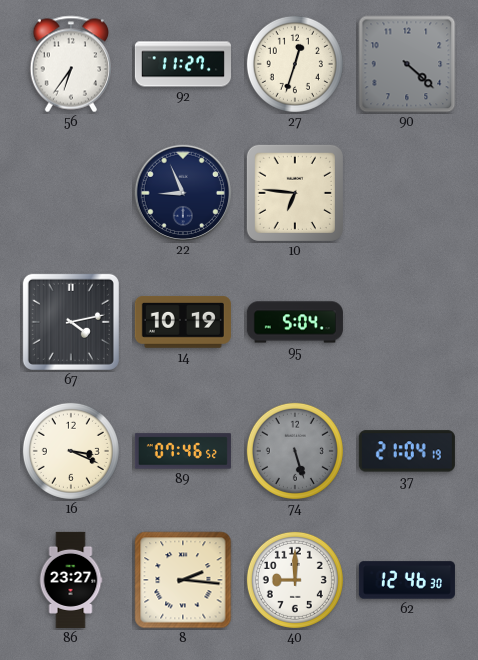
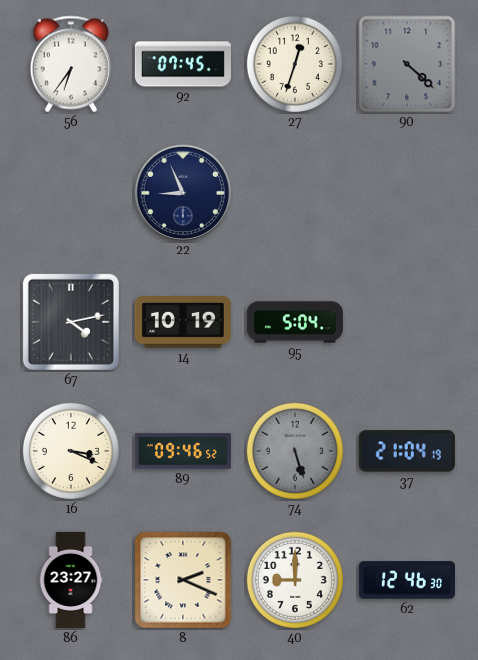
92: 11:27 -> 07:45 (183, 64)
10: 6:46 -> none (295, 193)
89: 07:46 -> 09:46 (183, 451)
8: 2:16 -> 2:19 (183, 580)
